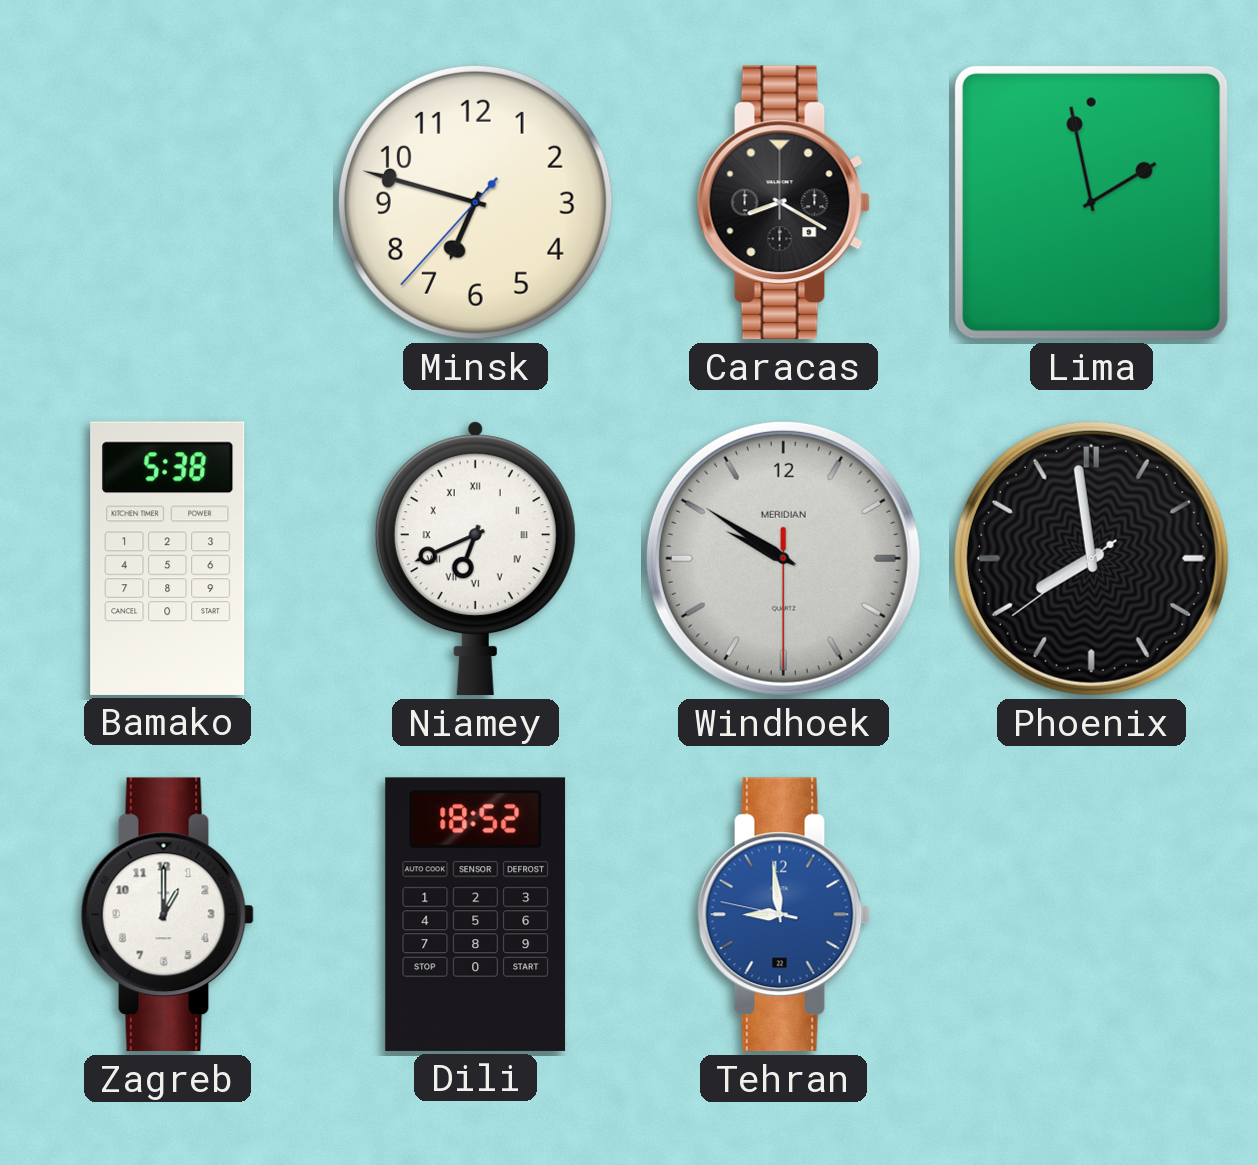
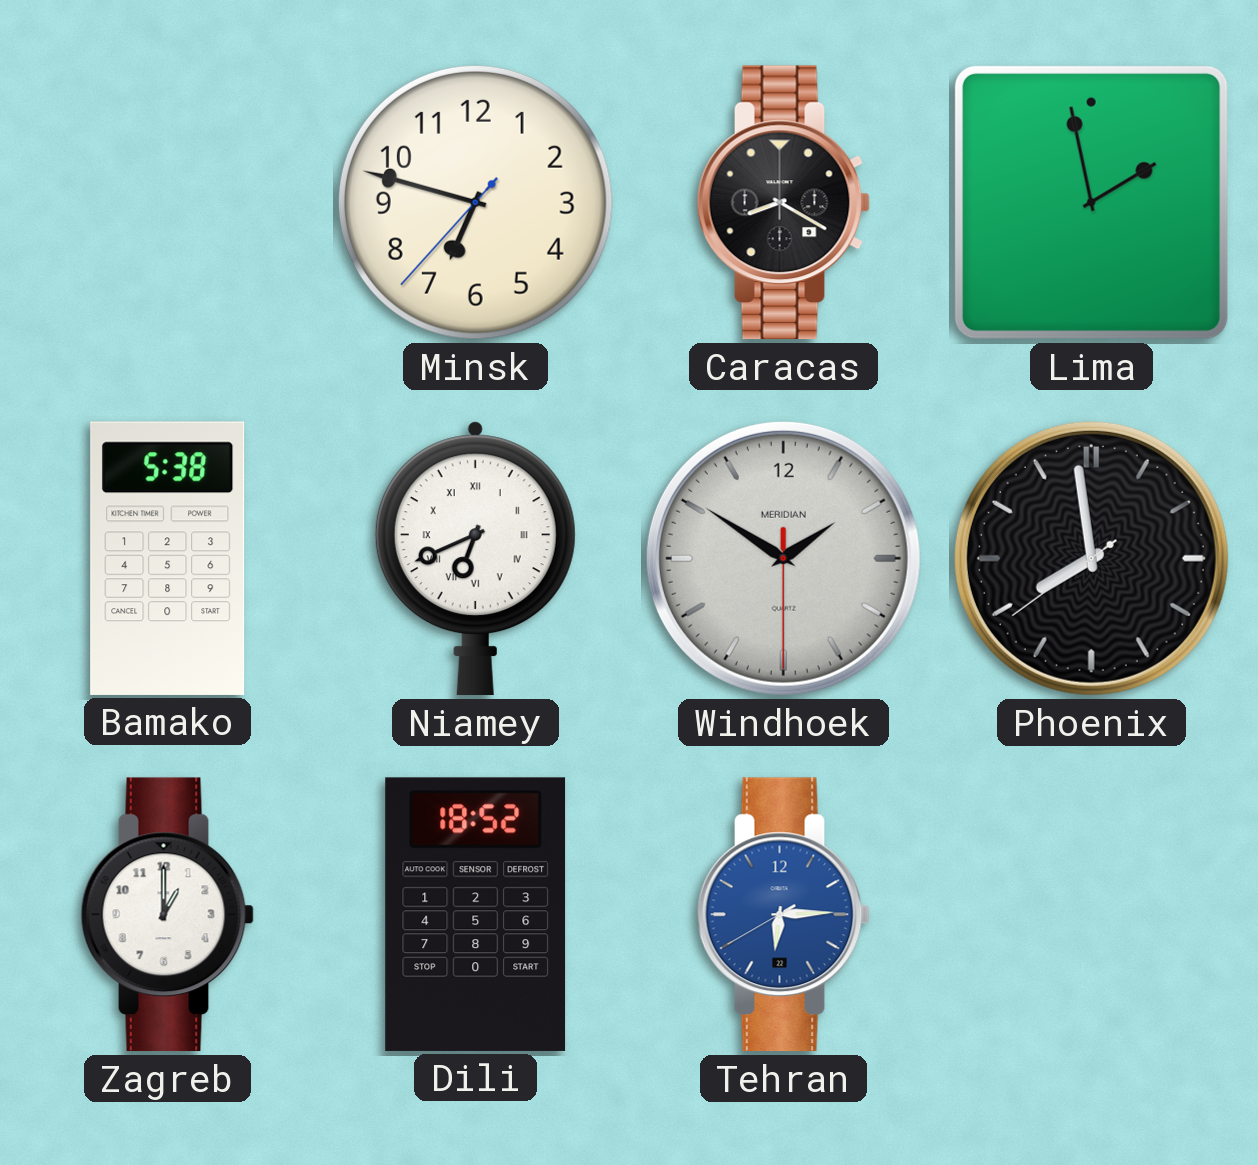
Windhoek: 9:50 -> 1:50 (783, 558)
Tehran: 8:58 -> 6:14 (783, 915)
